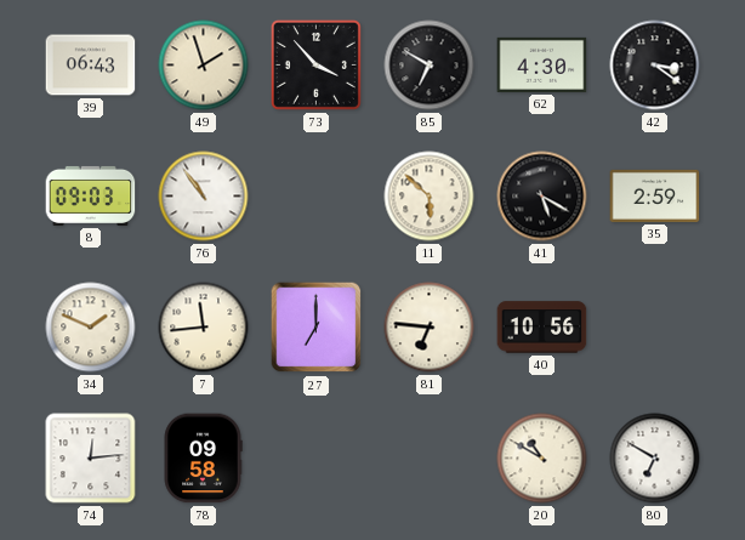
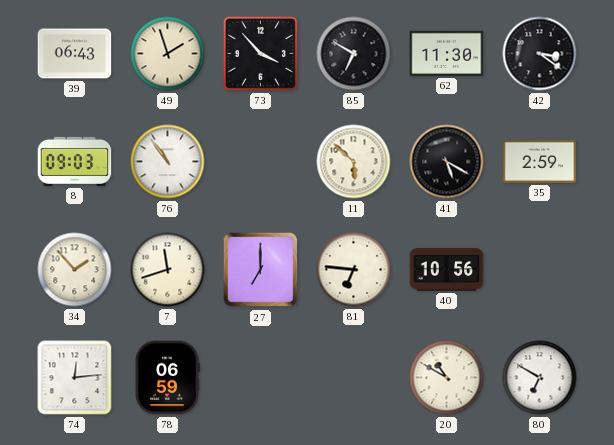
62: 4:30 -> 11:30 (447, 53)
34: 1:49 -> 1:53 (75, 270)
7: 11:44 -> 11:42 (168, 270)
78: 09:58 -> 06:59 (167, 378)
